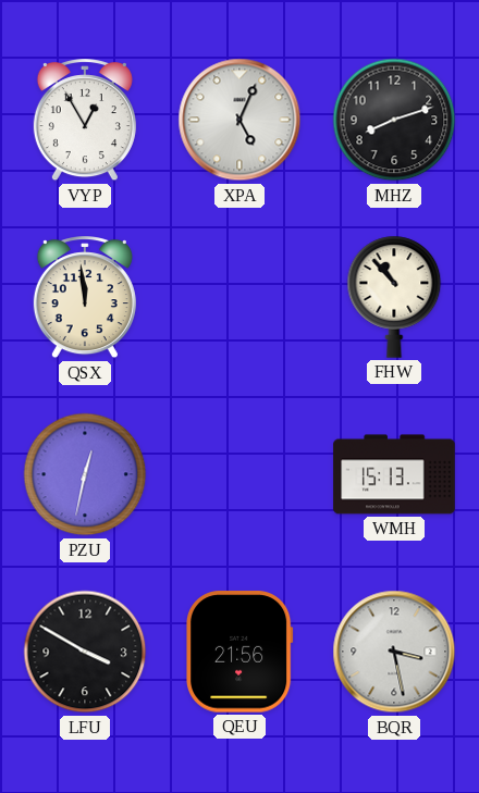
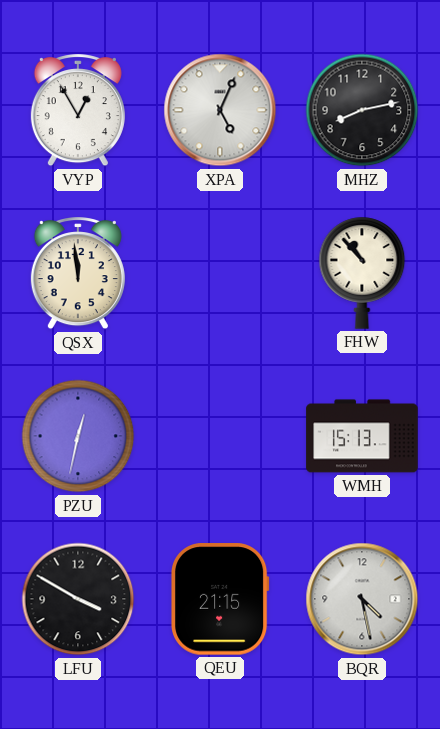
MHZ: 8:12 -> 8:13 (362, 110)
QEU: 21:56 -> 21:15 (221, 599)
BQR: 3:28 -> 4:28 (362, 599)
